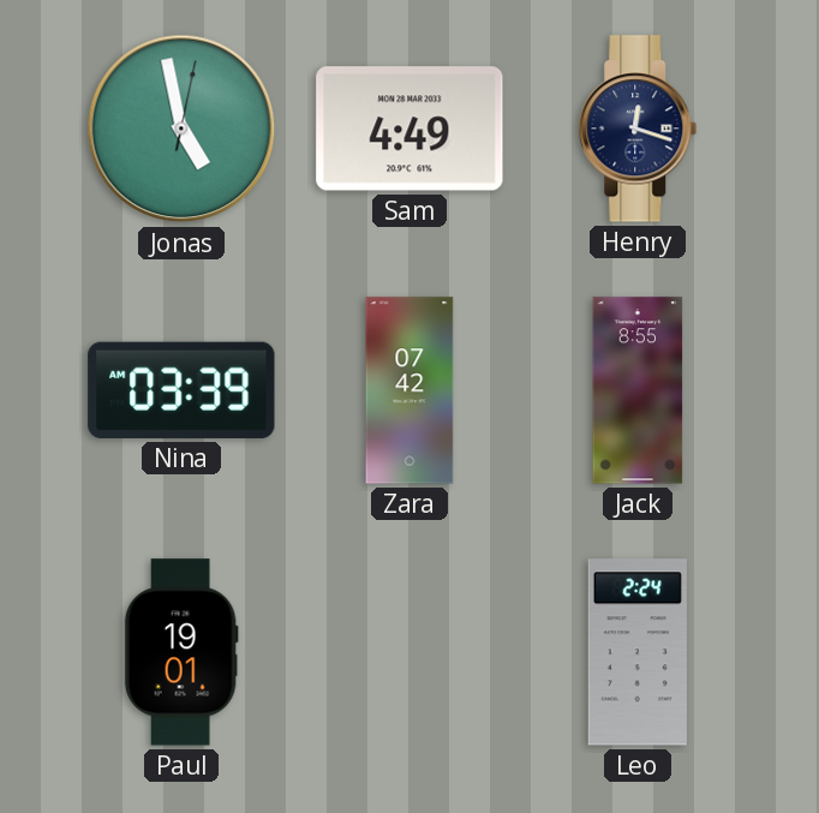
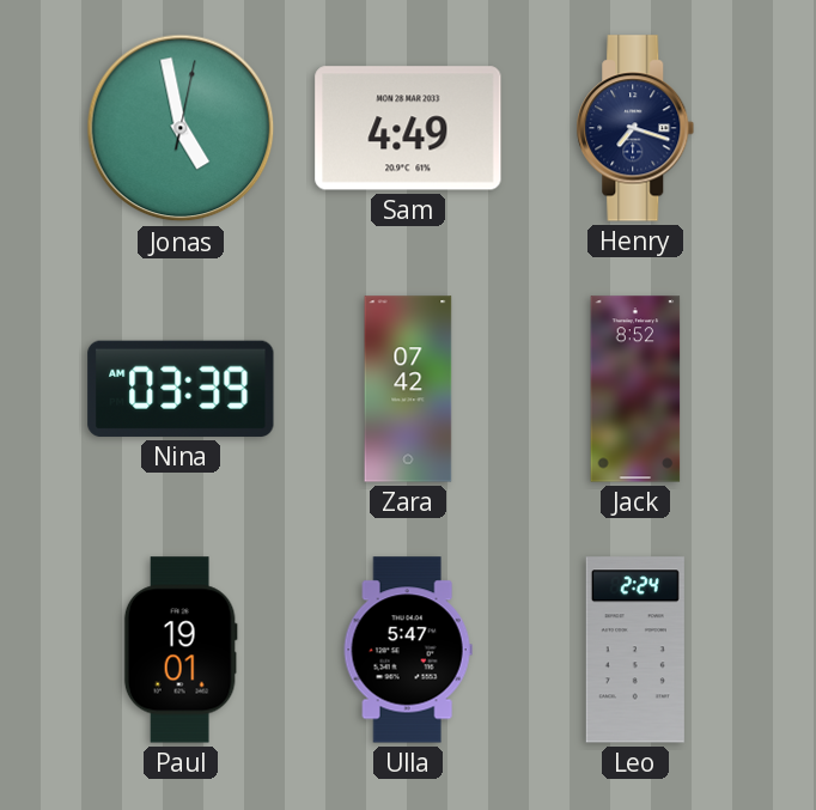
Henry: 12:18 -> 7:18 (635, 128)
Jack: 8:55 -> 8:52 (635, 389)
Ulla: none -> 5:47 (408, 650)
